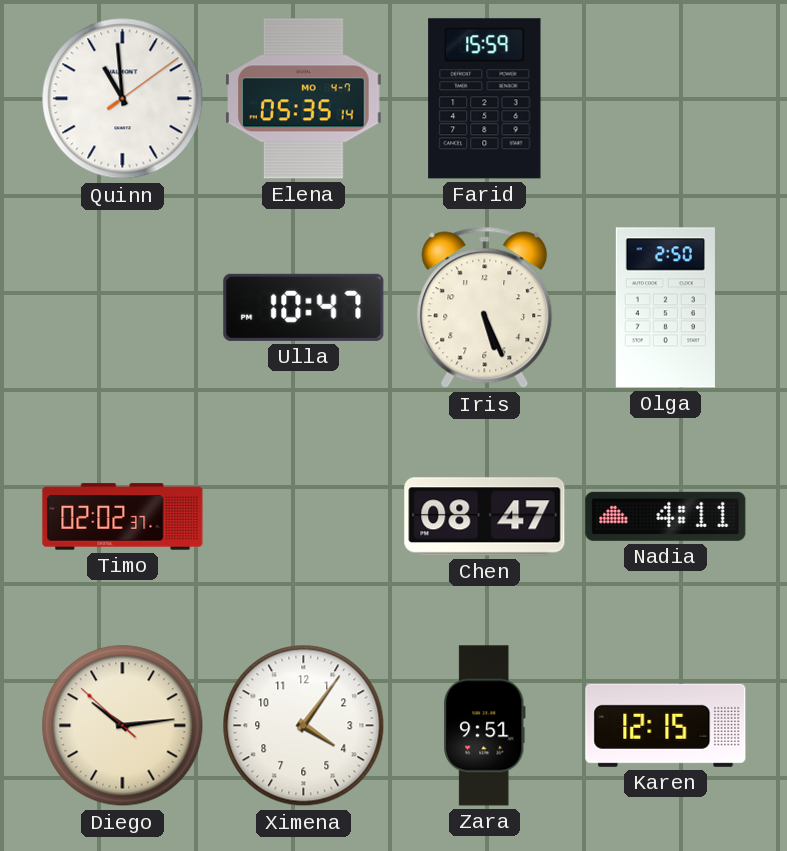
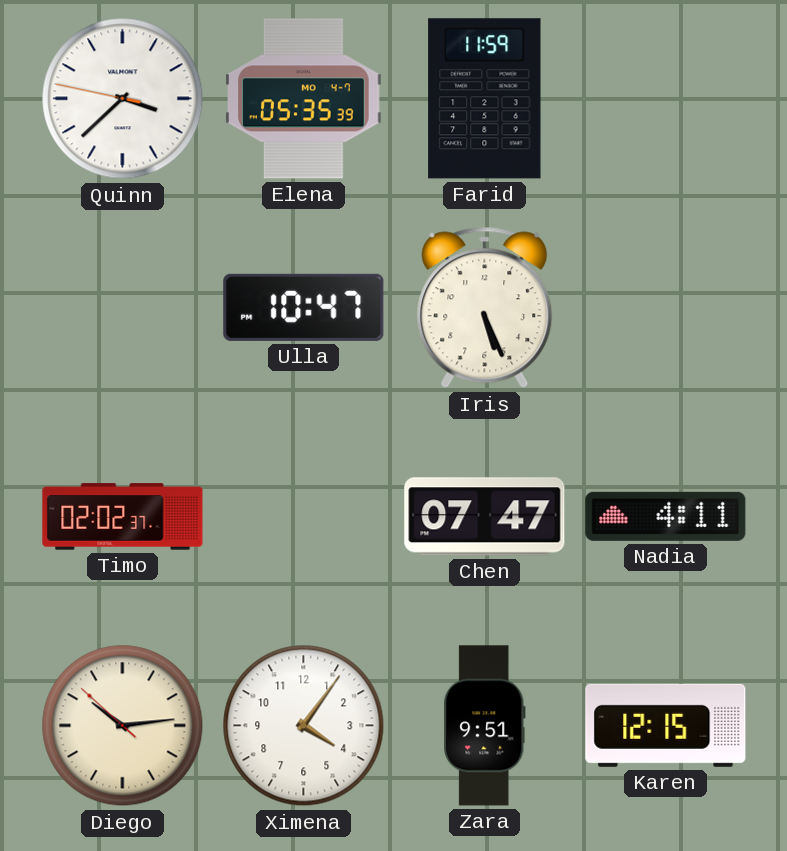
Quinn: 10:59 -> 3:37 (123, 99)
Elena: 05:35:14 -> 05:35:39 (304, 99)
Farid: 15:59 -> 11:59 (485, 99)
Olga: 2:50 -> none (665, 308)
Chen: 08:47 -> 07:47 (485, 517)
